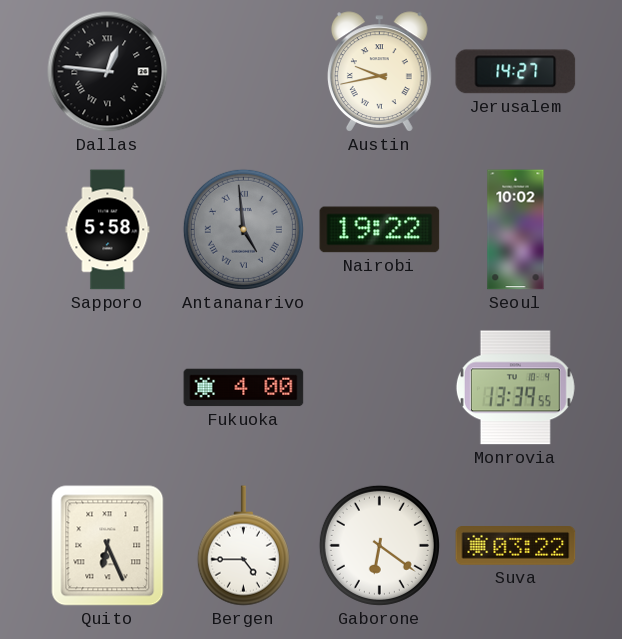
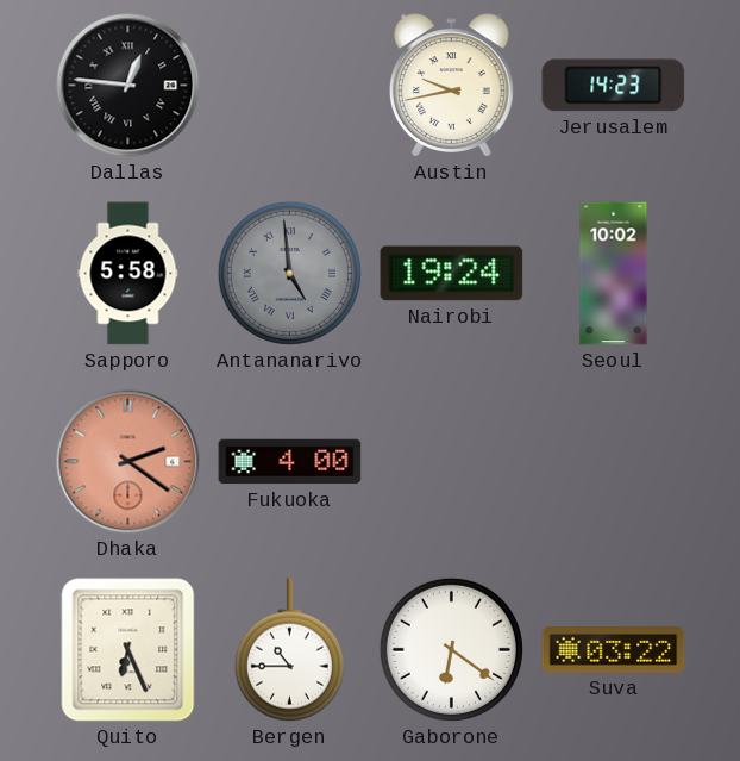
Jerusalem: 14:27 -> 14:23 (614, 86)
Nairobi: 19:22 -> 19:24 (452, 274)
Dhaka: none -> 2:21 (128, 462)
Monrovia: 13:39 -> none (515, 388)
Bergen: 4:45 -> 10:45 (289, 650)
